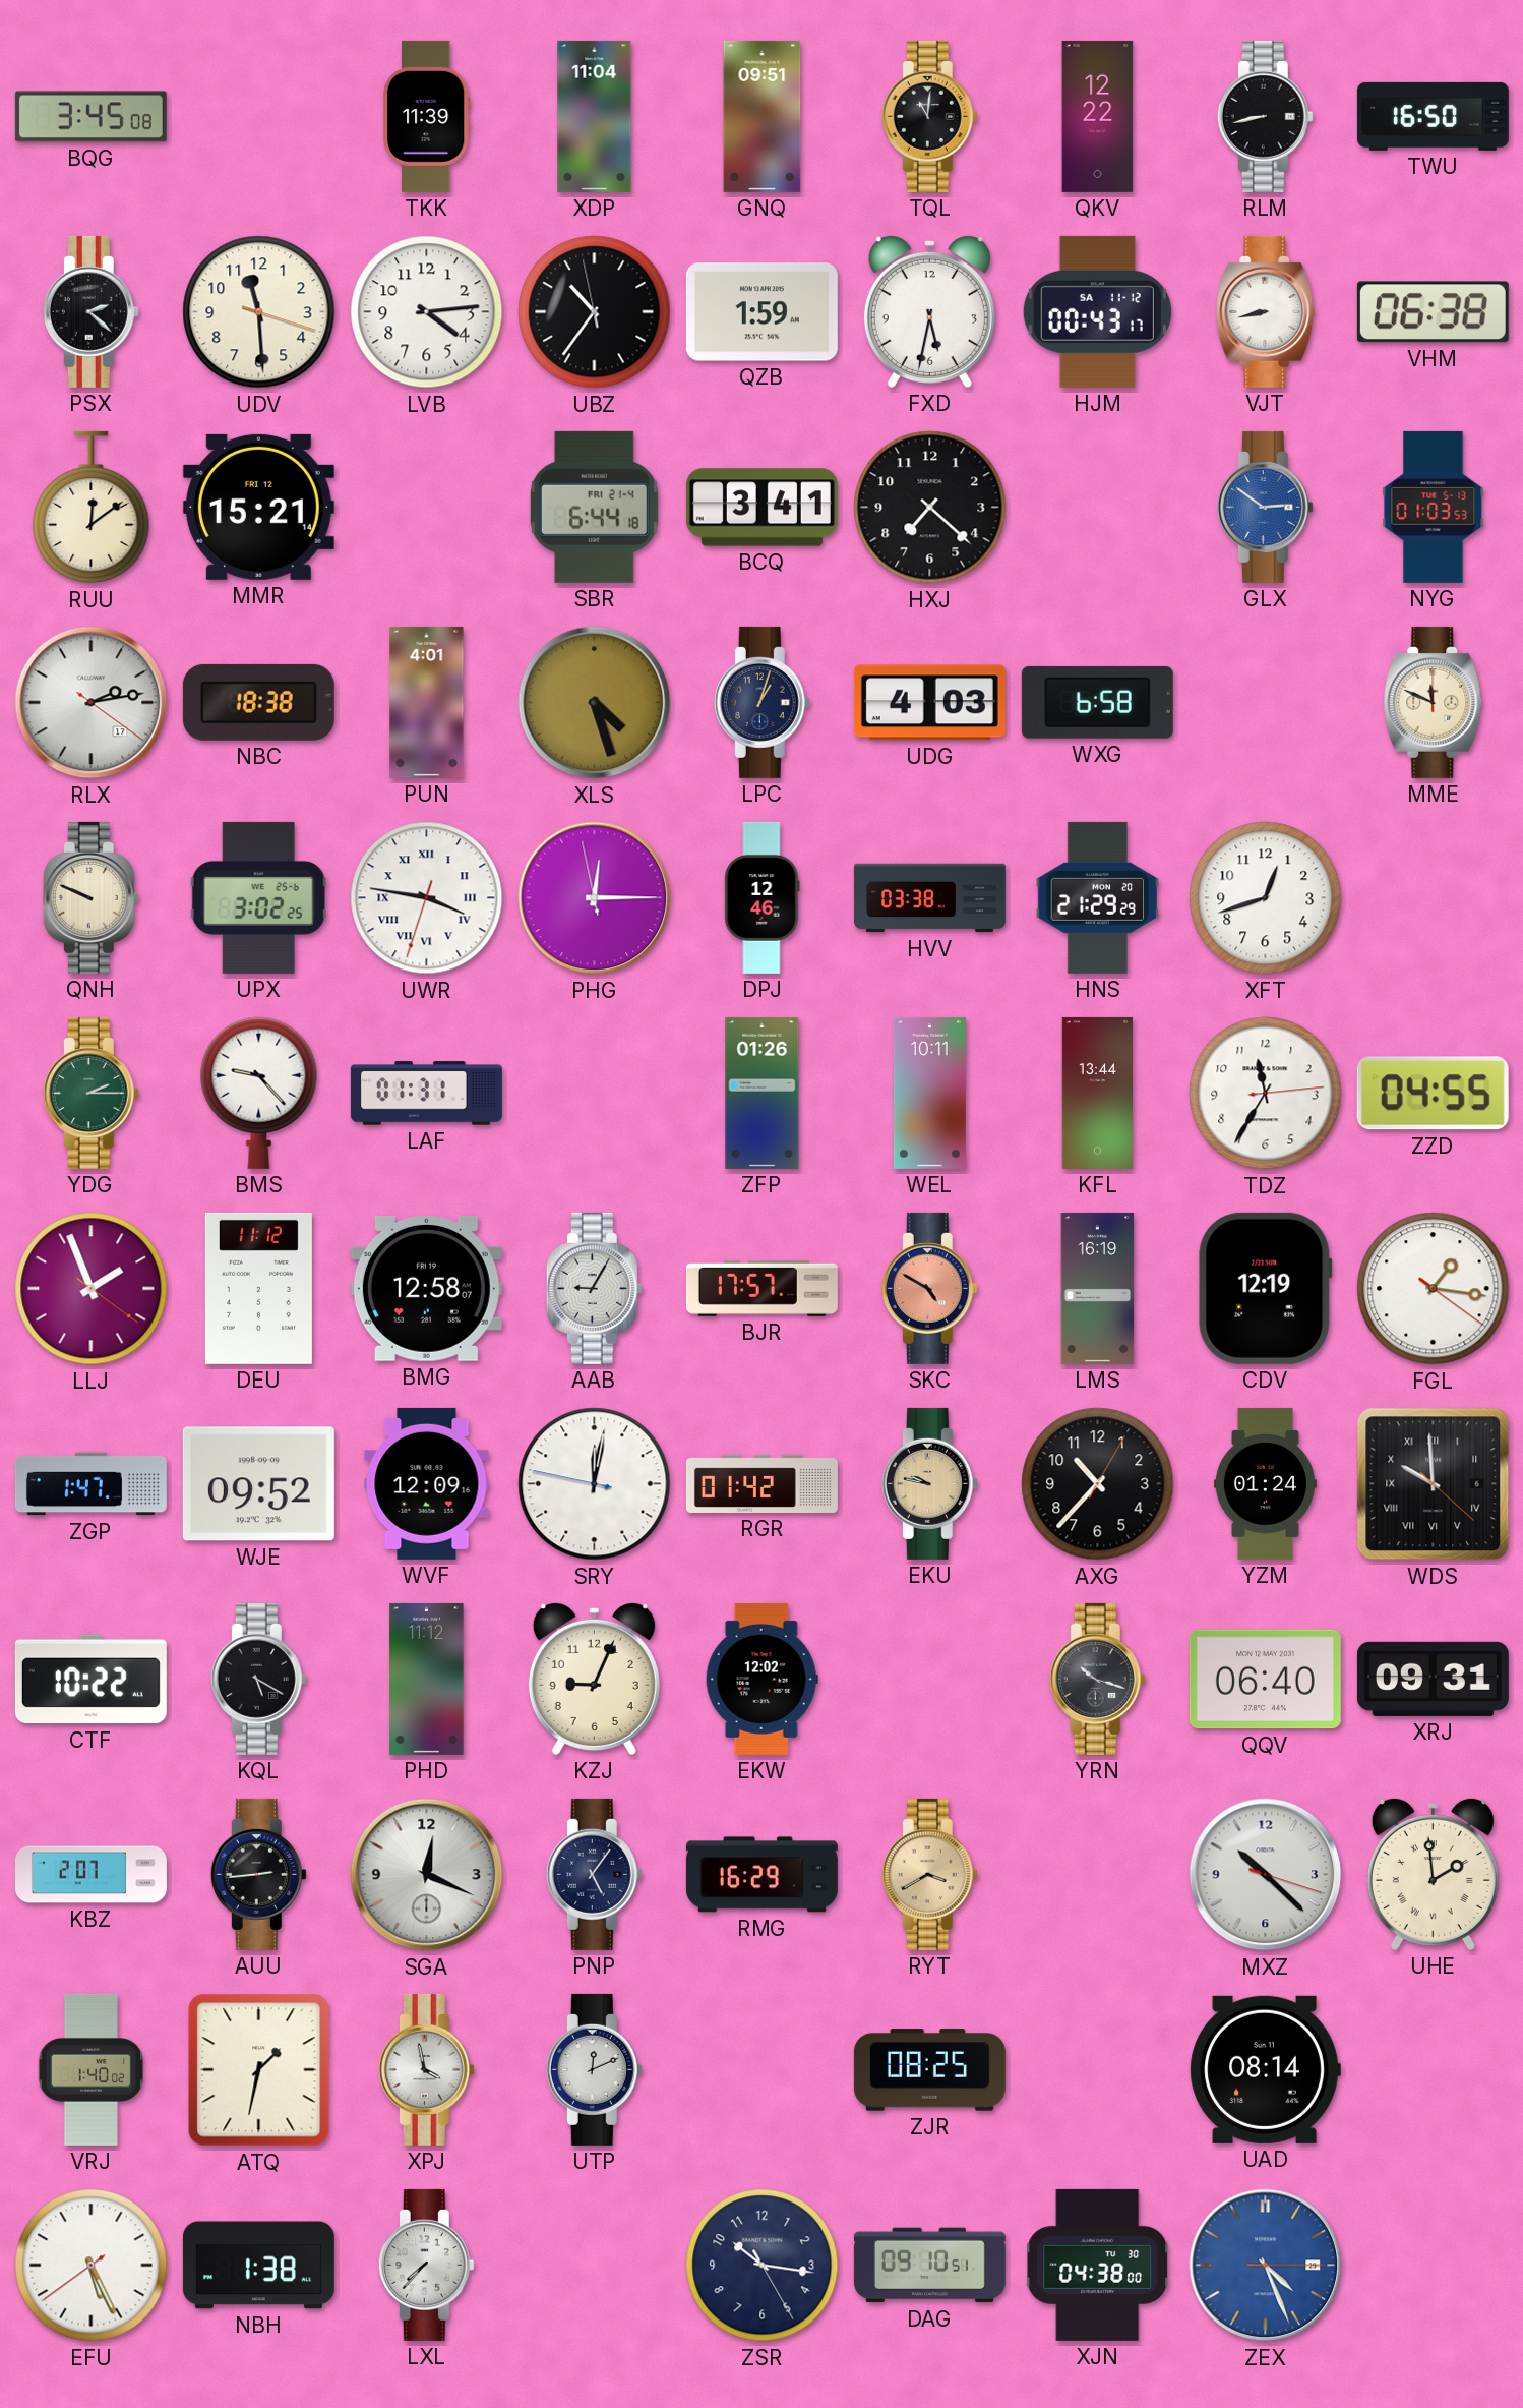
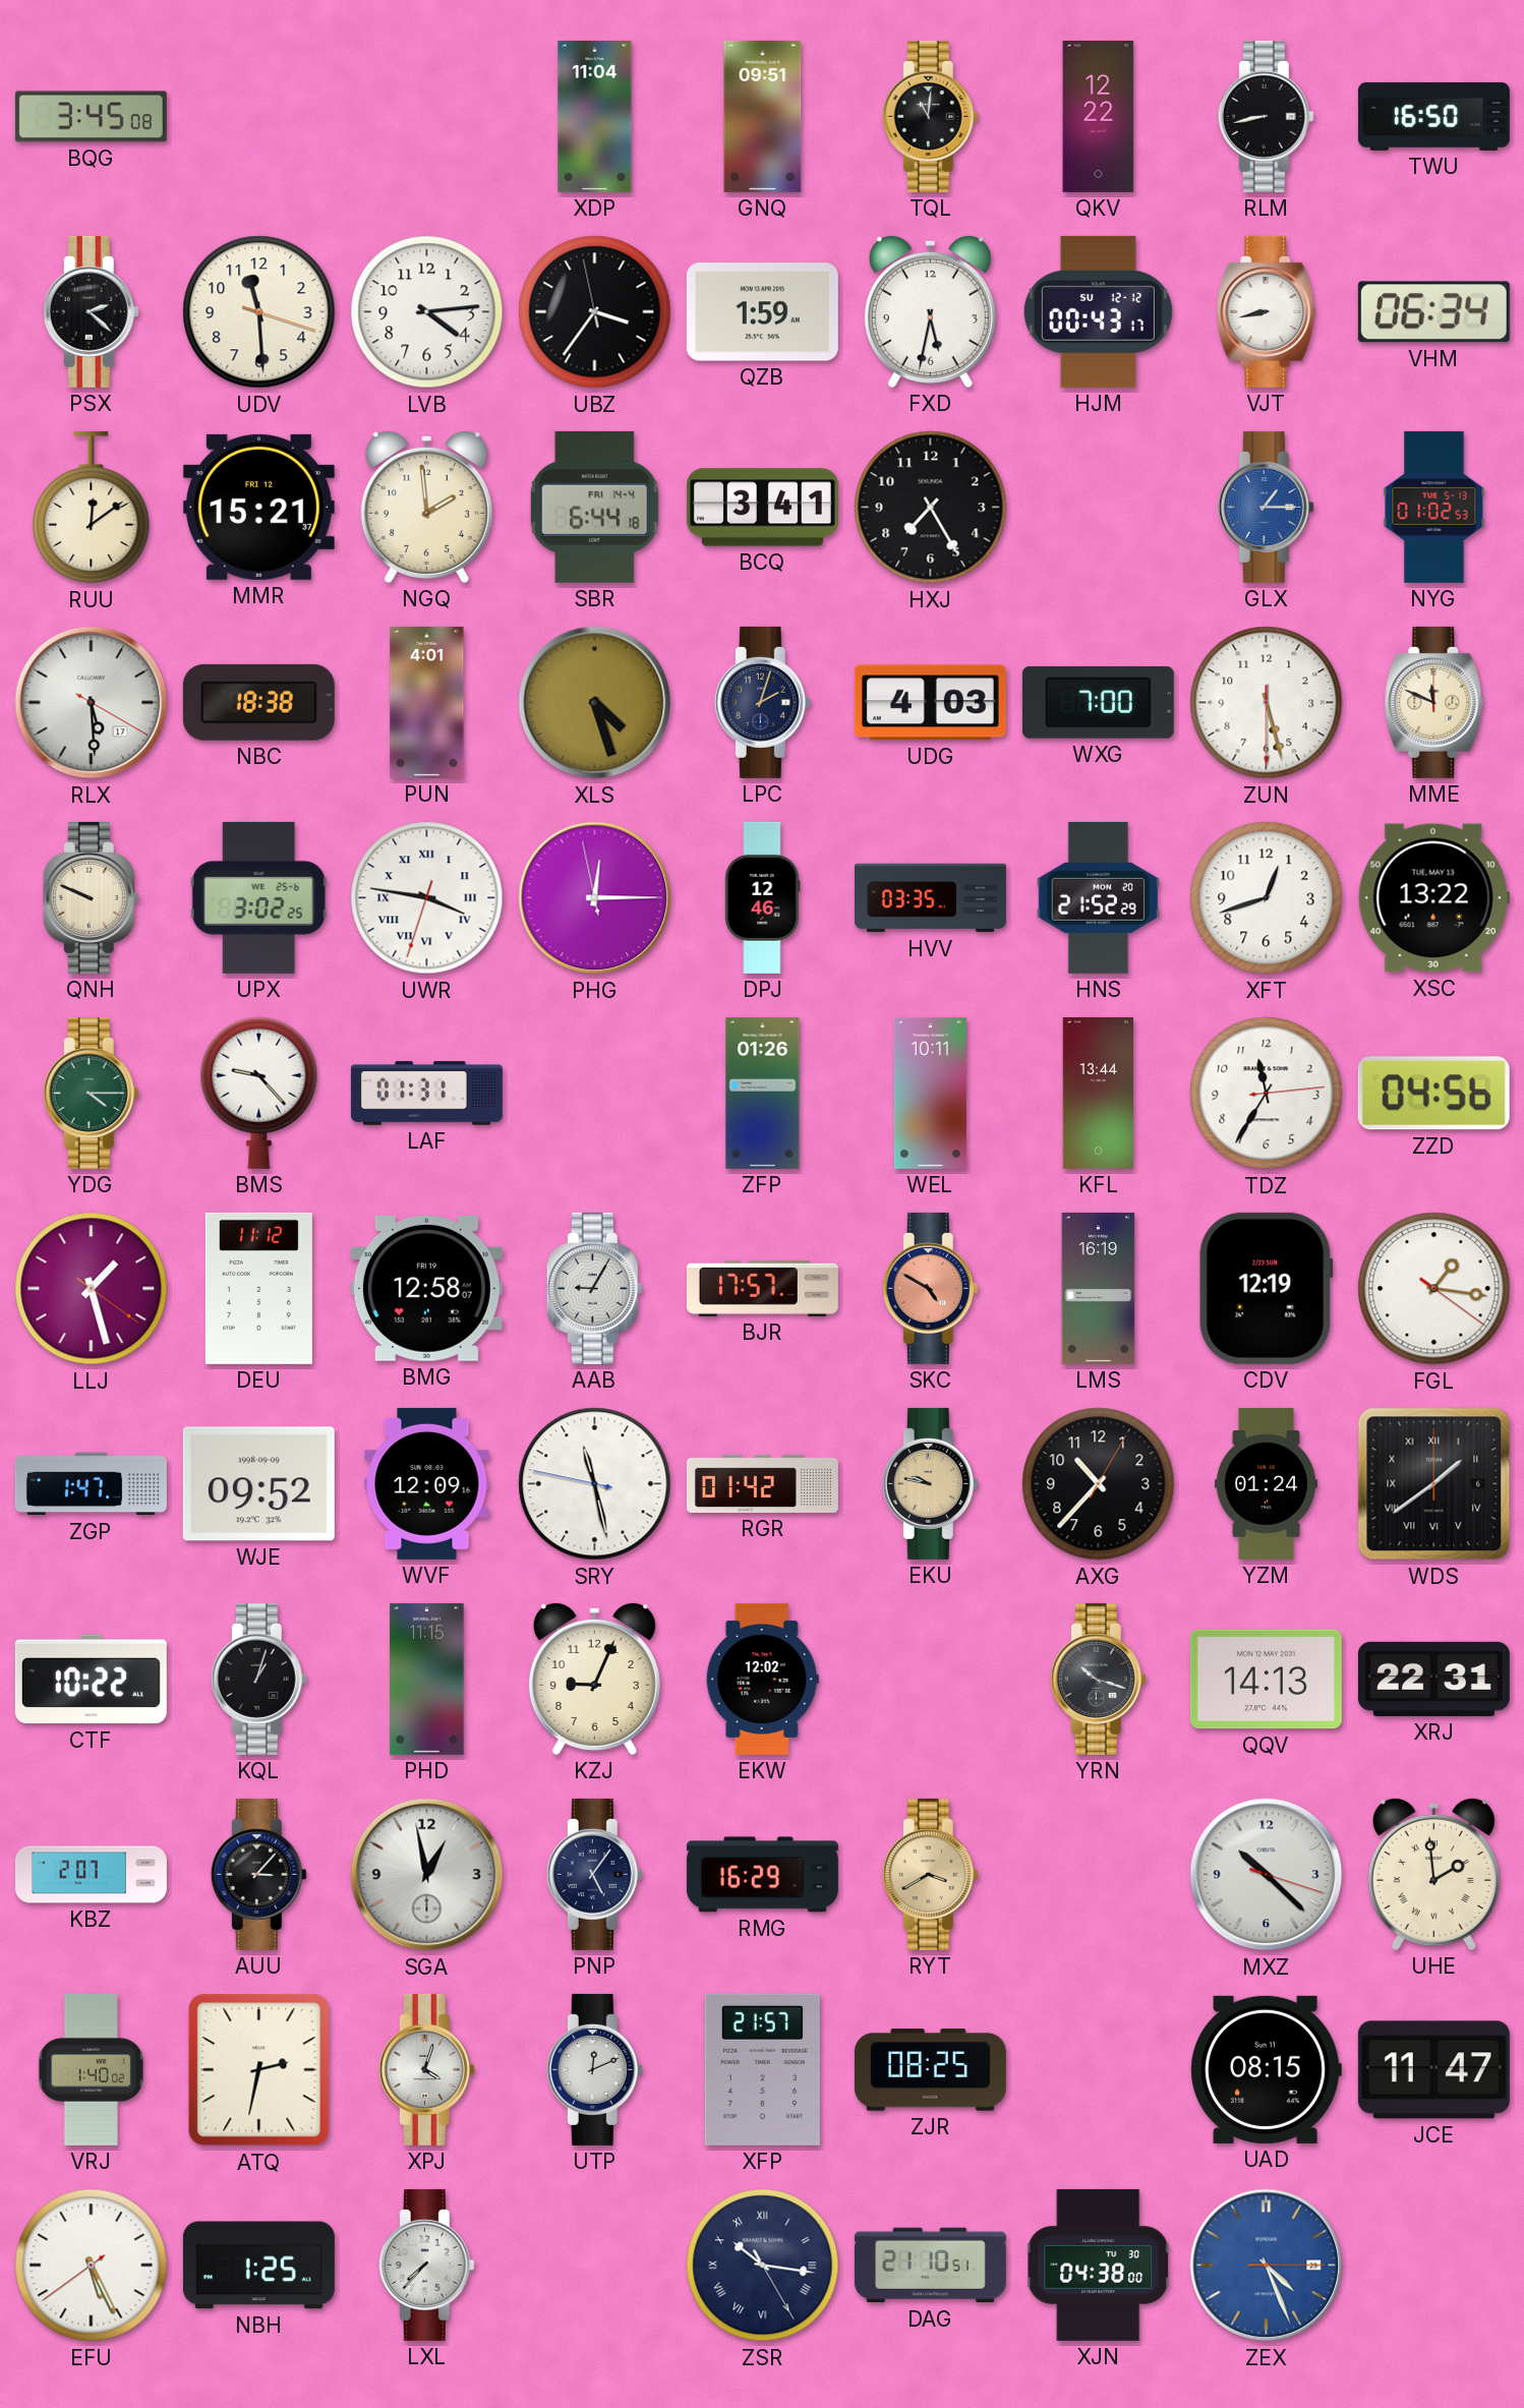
TKK: 11:39 -> none (426, 116)
UBZ: 10:35 -> 3:35 (595, 312)
HJM date: SA 11-12 -> SU 12-12 (1098, 311)
VHM: 06:38 -> 06:34 (1433, 312)
MMR: 15:21:14 -> 15:21:37 (258, 507)
NGQ: none -> 1:59 (426, 507)
SBR date: FRI 21-4 -> FRI 14-4 (594, 507)
HXJ: 7:22 -> 7:25 (931, 508)
GLX: 2:51 -> 1:15 (1266, 507)
NYG: 01:03 -> 01:02 (1434, 507)
RLX: 2:13 -> 5:29 (92, 703)
LPC: 1:03 -> 2:03 (762, 702)
WXG: 6:58 -> 7:00 (1098, 702)
ZUN: none -> 5:27 (1267, 703)
HVV: 03:38 -> 03:35 (930, 898)
HNS: 21:29 -> 21:52 (1098, 897)
XSC: none -> 13:22 (1433, 898)
YDG: 2:15 -> 4:15 (91, 1093)
ZZD: 04:55 -> 04:56 (1433, 1094)
LLJ: 1:56 -> 1:27 (92, 1289)
SRY: 12:01 -> 11:27 (595, 1484)
WDS: 9:59 -> 1:39 (1434, 1484)
KQL: 5:20 -> 1:03 (258, 1679)
PHD: 11:12 -> 11:15 (427, 1679)
QQV: 06:40 -> 14:13 (1266, 1680)
XRJ: 09:31 -> 22:31 (1433, 1679)
AUU: 2:44 -> 3:07 (258, 1874)
SGA: 12:19 -> 12:58 (427, 1875)
ATQ: 1:32 -> 2:32 (259, 2070)
XPJ: 3:58 -> 4:03 (426, 2069)
XFP: none -> 21:57 (762, 2069)
UAD: 08:14 -> 08:15 (1266, 2069)
JCE: none -> 11:47 (1433, 2070)
NBH: 1:38 -> 1:25 (258, 2266)
ZSR numerals: Arabic -> Roman (763, 2266)
DAG: 09:10 -> 21:10 (930, 2266)
